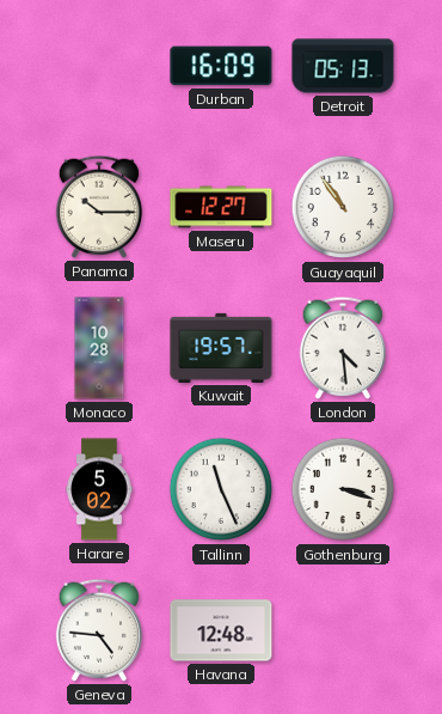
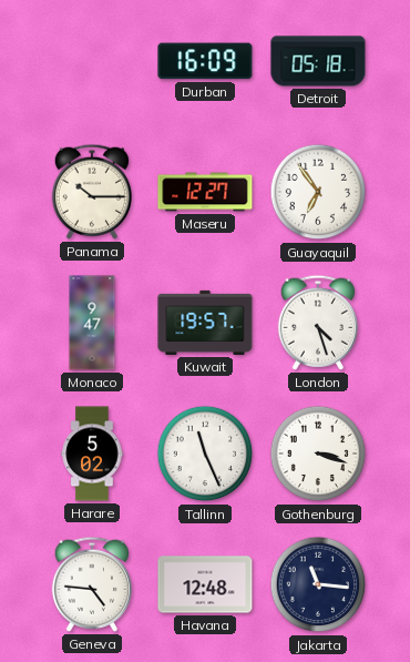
Detroit: 05:13 -> 05:18 (318, 61)
Guayaquil: 10:54 -> 6:54 (318, 192)
Monaco: 10:28 -> 9:47 (92, 323)
London: 4:29 -> 4:27 (318, 323)
Jakarta: none -> 11:16 (318, 584)
